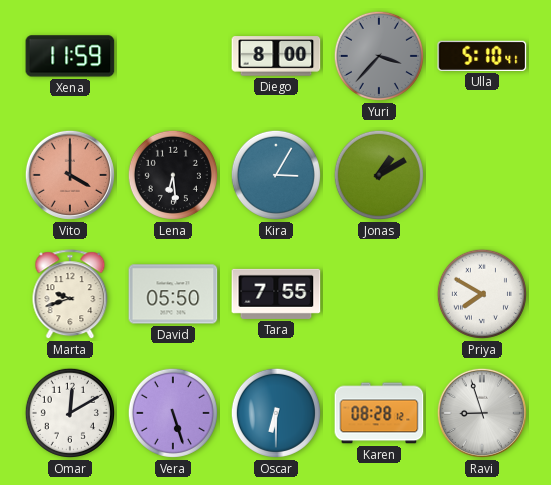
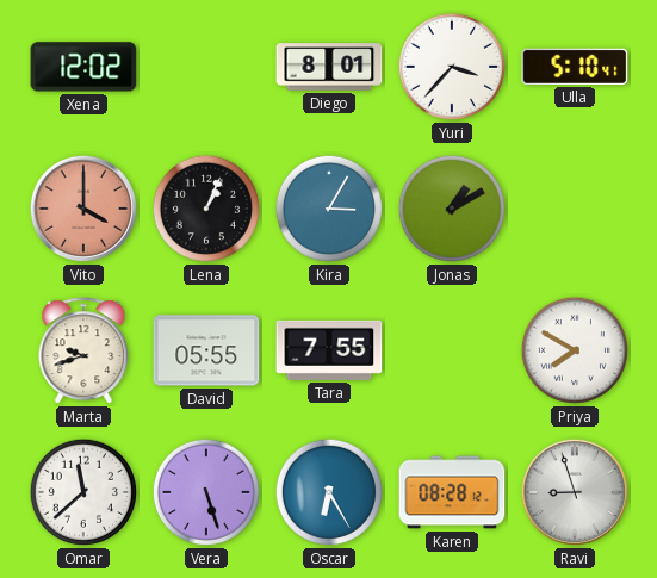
Xena: 11:59 -> 12:02 (83, 67)
Diego: 8:00 -> 8:01 (329, 67)
Yuri dial: grey -> white (452, 67)
Lena: 6:29 -> 1:04 (206, 209)
David: 05:50 -> 05:55 (206, 350)
Omar: 12:10 -> 11:38 (83, 492)
Oscar: 6:30 -> 6:25 (329, 492)
